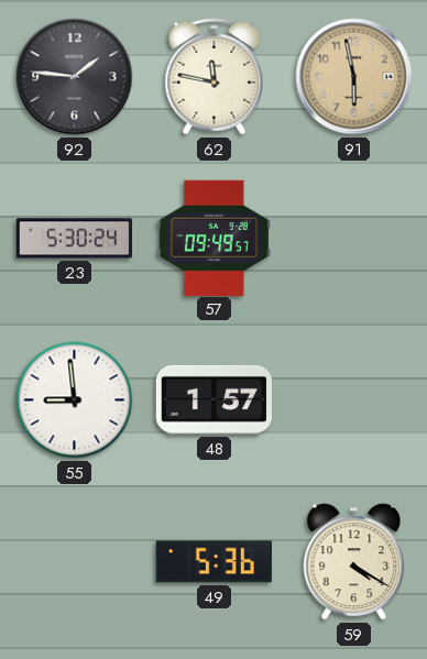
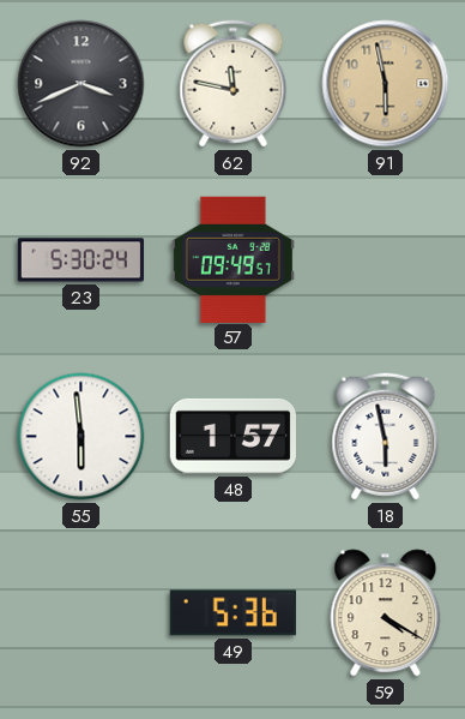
92: 1:46 -> 3:41 (81, 84)
55: 8:59 -> 5:59 (81, 437)
18: none -> 5:58 (386, 437)
